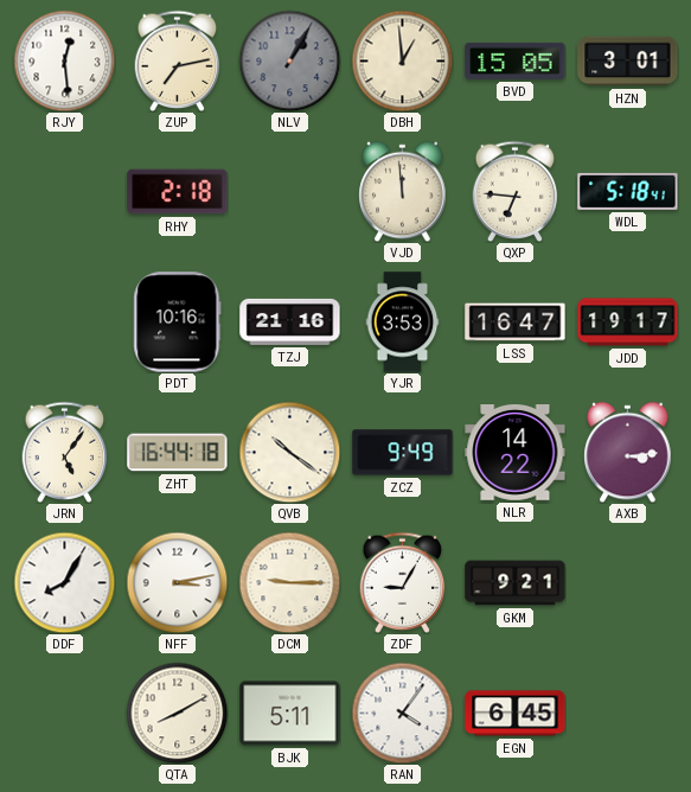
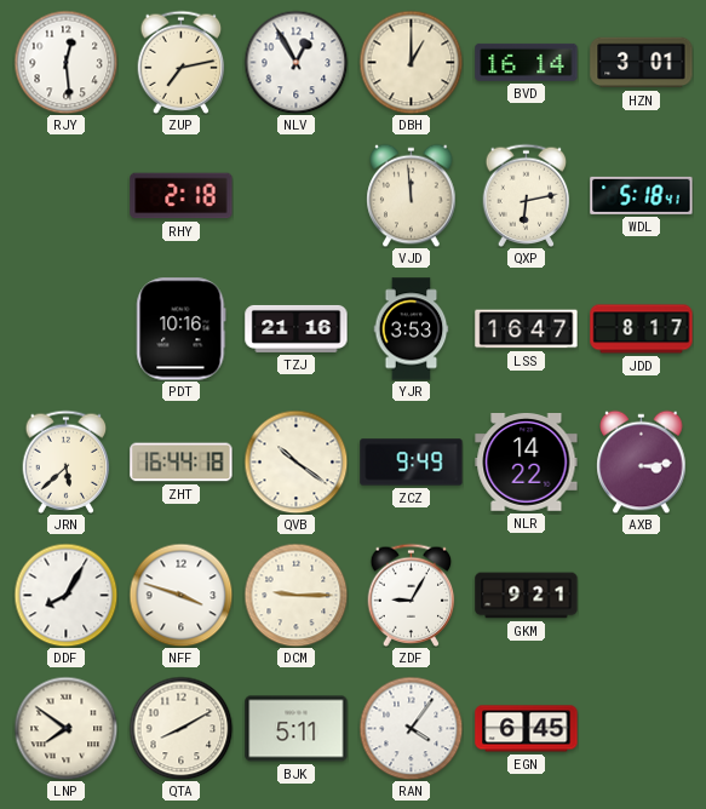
NLV: 1:05 -> 12:55 (295, 62)
NLV dial: grey -> white (295, 62)
DBH: 12:59 -> 1:00 (411, 62)
BVD: 15:05 -> 16:14 (527, 62)
QXP: 6:46 -> 6:13 (527, 195)
JDD: 19:17 -> 8:17 (642, 329)
JRN: 5:06 -> 5:38 (67, 461)
NFF: 3:13 -> 3:48 (180, 595)
LNP: none -> 7:51 (65, 728)
